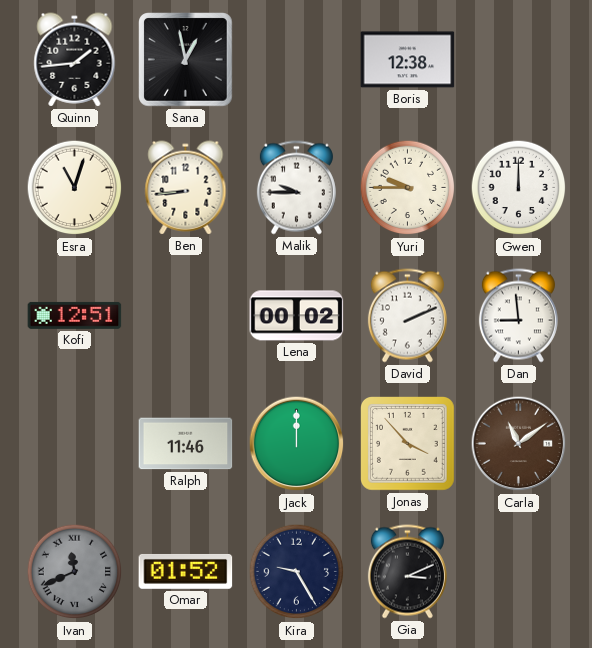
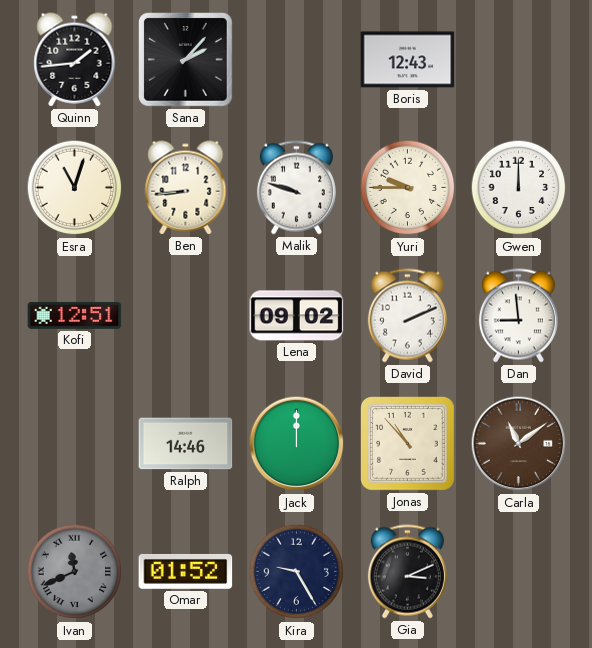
Sana: 12:58 -> 2:07 (186, 60)
Boris: 12:38 -> 12:43 (408, 60)
Malik: 9:45 -> 9:48 (296, 188)
Lena: 00:02 -> 09:02 (297, 316)
Ralph: 11:46 -> 14:46 (186, 444)
Jonas: 3:53 -> 10:53 (408, 444)
